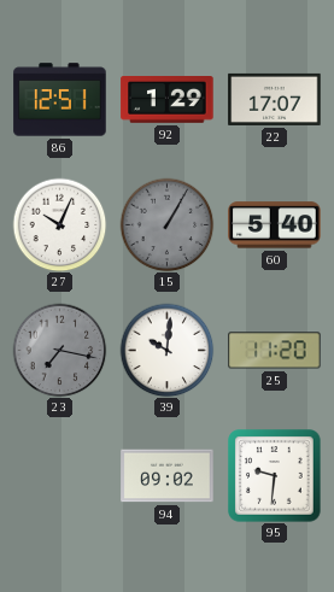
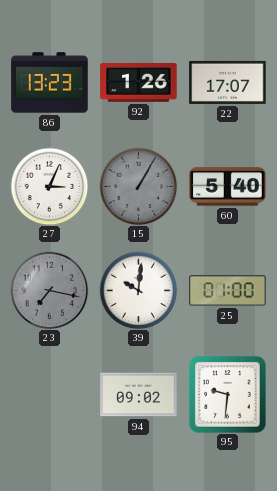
86: 12:51 -> 13:23 (50, 83)
92: 1:29 -> 1:26 (139, 83)
27: 10:04 -> 3:04 (49, 186)
25: 11:20 -> 01:00 (228, 291)
